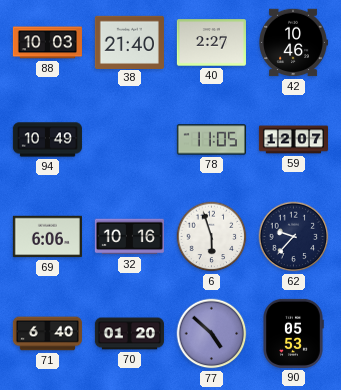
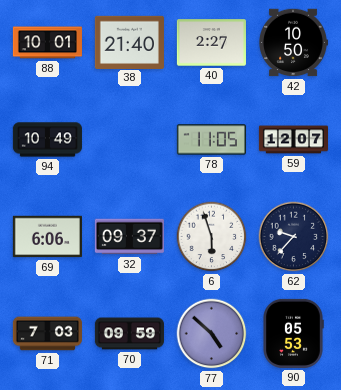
88: 10:03 -> 10:01 (47, 43)
42: 10:46 -> 10:50 (293, 43)
32: 10:16 -> 09:37 (129, 237)
71: 6:40 -> 7:03 (47, 334)
70: 01:20 -> 09:59 (129, 334)
